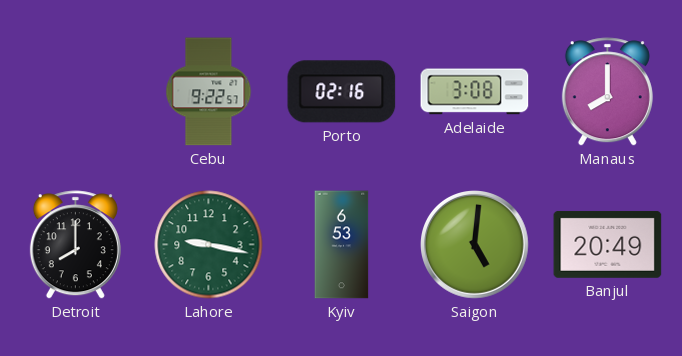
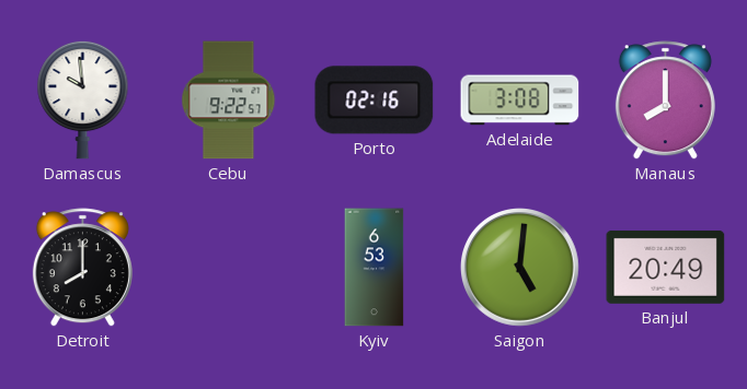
Damascus: none -> 9:59 (83, 99)
Lahore: 9:17 -> none (209, 245)
